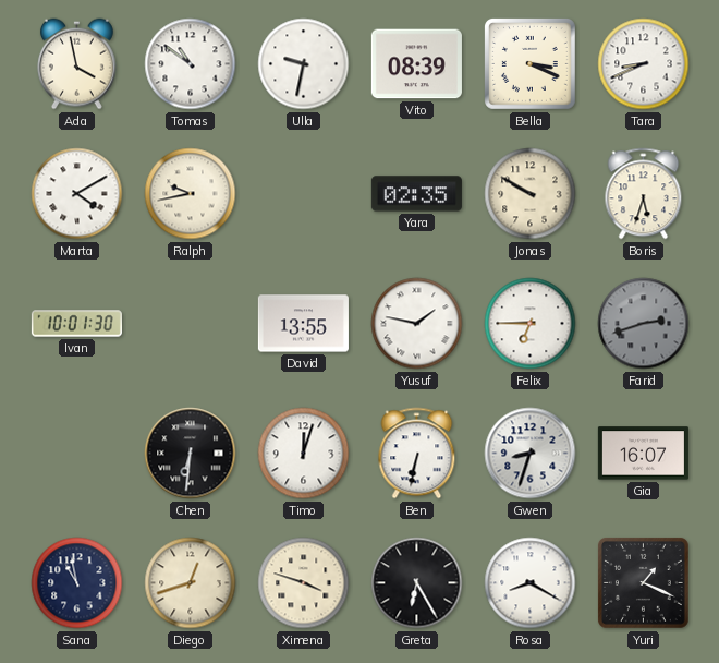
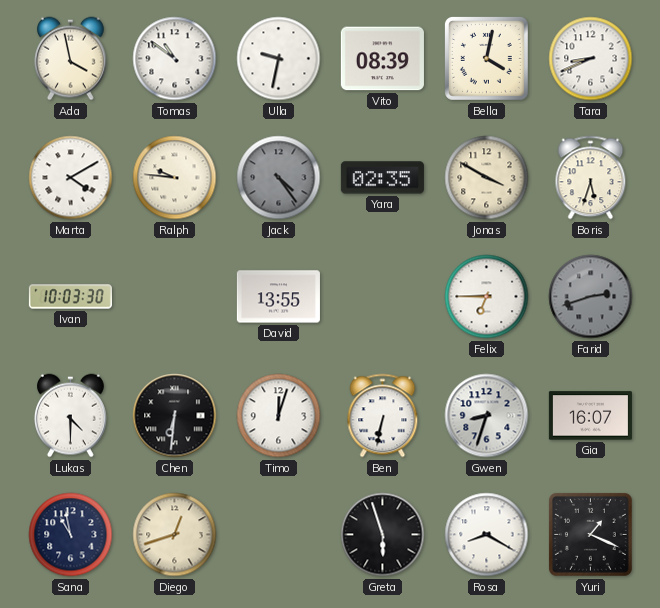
Bella: 3:19 -> 4:02 (486, 58)
Ralph: 9:43 -> 9:46 (175, 178)
Jack: none -> 4:24 (279, 178)
Jonas: 9:50 -> 3:50 (487, 178)
Ivan: 10:01 -> 10:03 (70, 297)
Yusuf: 1:47 -> none (417, 324)
Lukas: none -> 4:30 (70, 416)
Ximena: 3:48 -> none (304, 583)
Greta: 6:25 -> 5:57 (383, 535)
